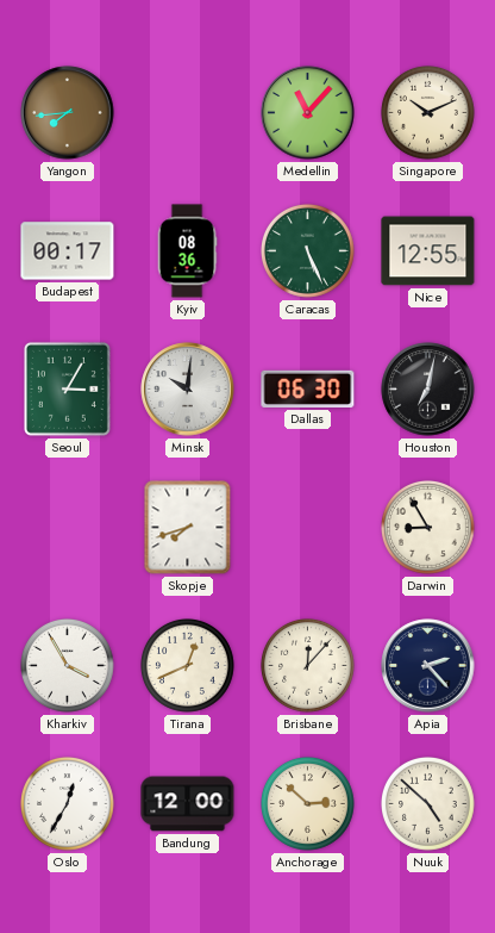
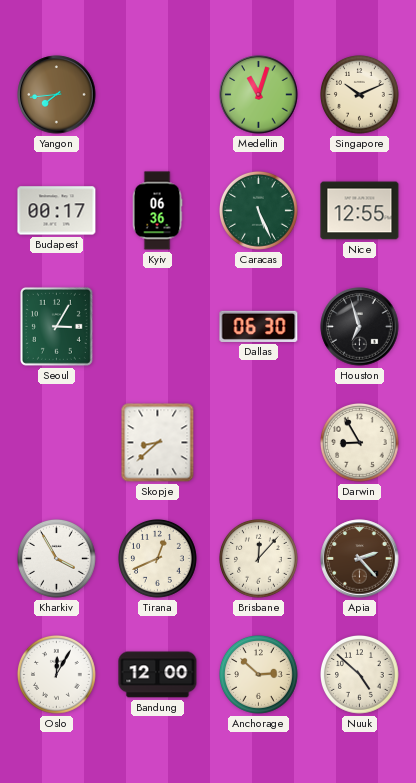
Medellin: 11:07 -> 11:03 (259, 95)
Kyiv: 08:36 -> 06:36 (157, 211)
Minsk: 10:01 -> none (188, 390)
Houston: 7:02 -> 6:57 (360, 327)
Skopje: 7:42 -> 8:38 (158, 443)
Apia dial: navy -> brown (360, 559)
Oslo: 12:35 -> 12:05 (57, 675)
